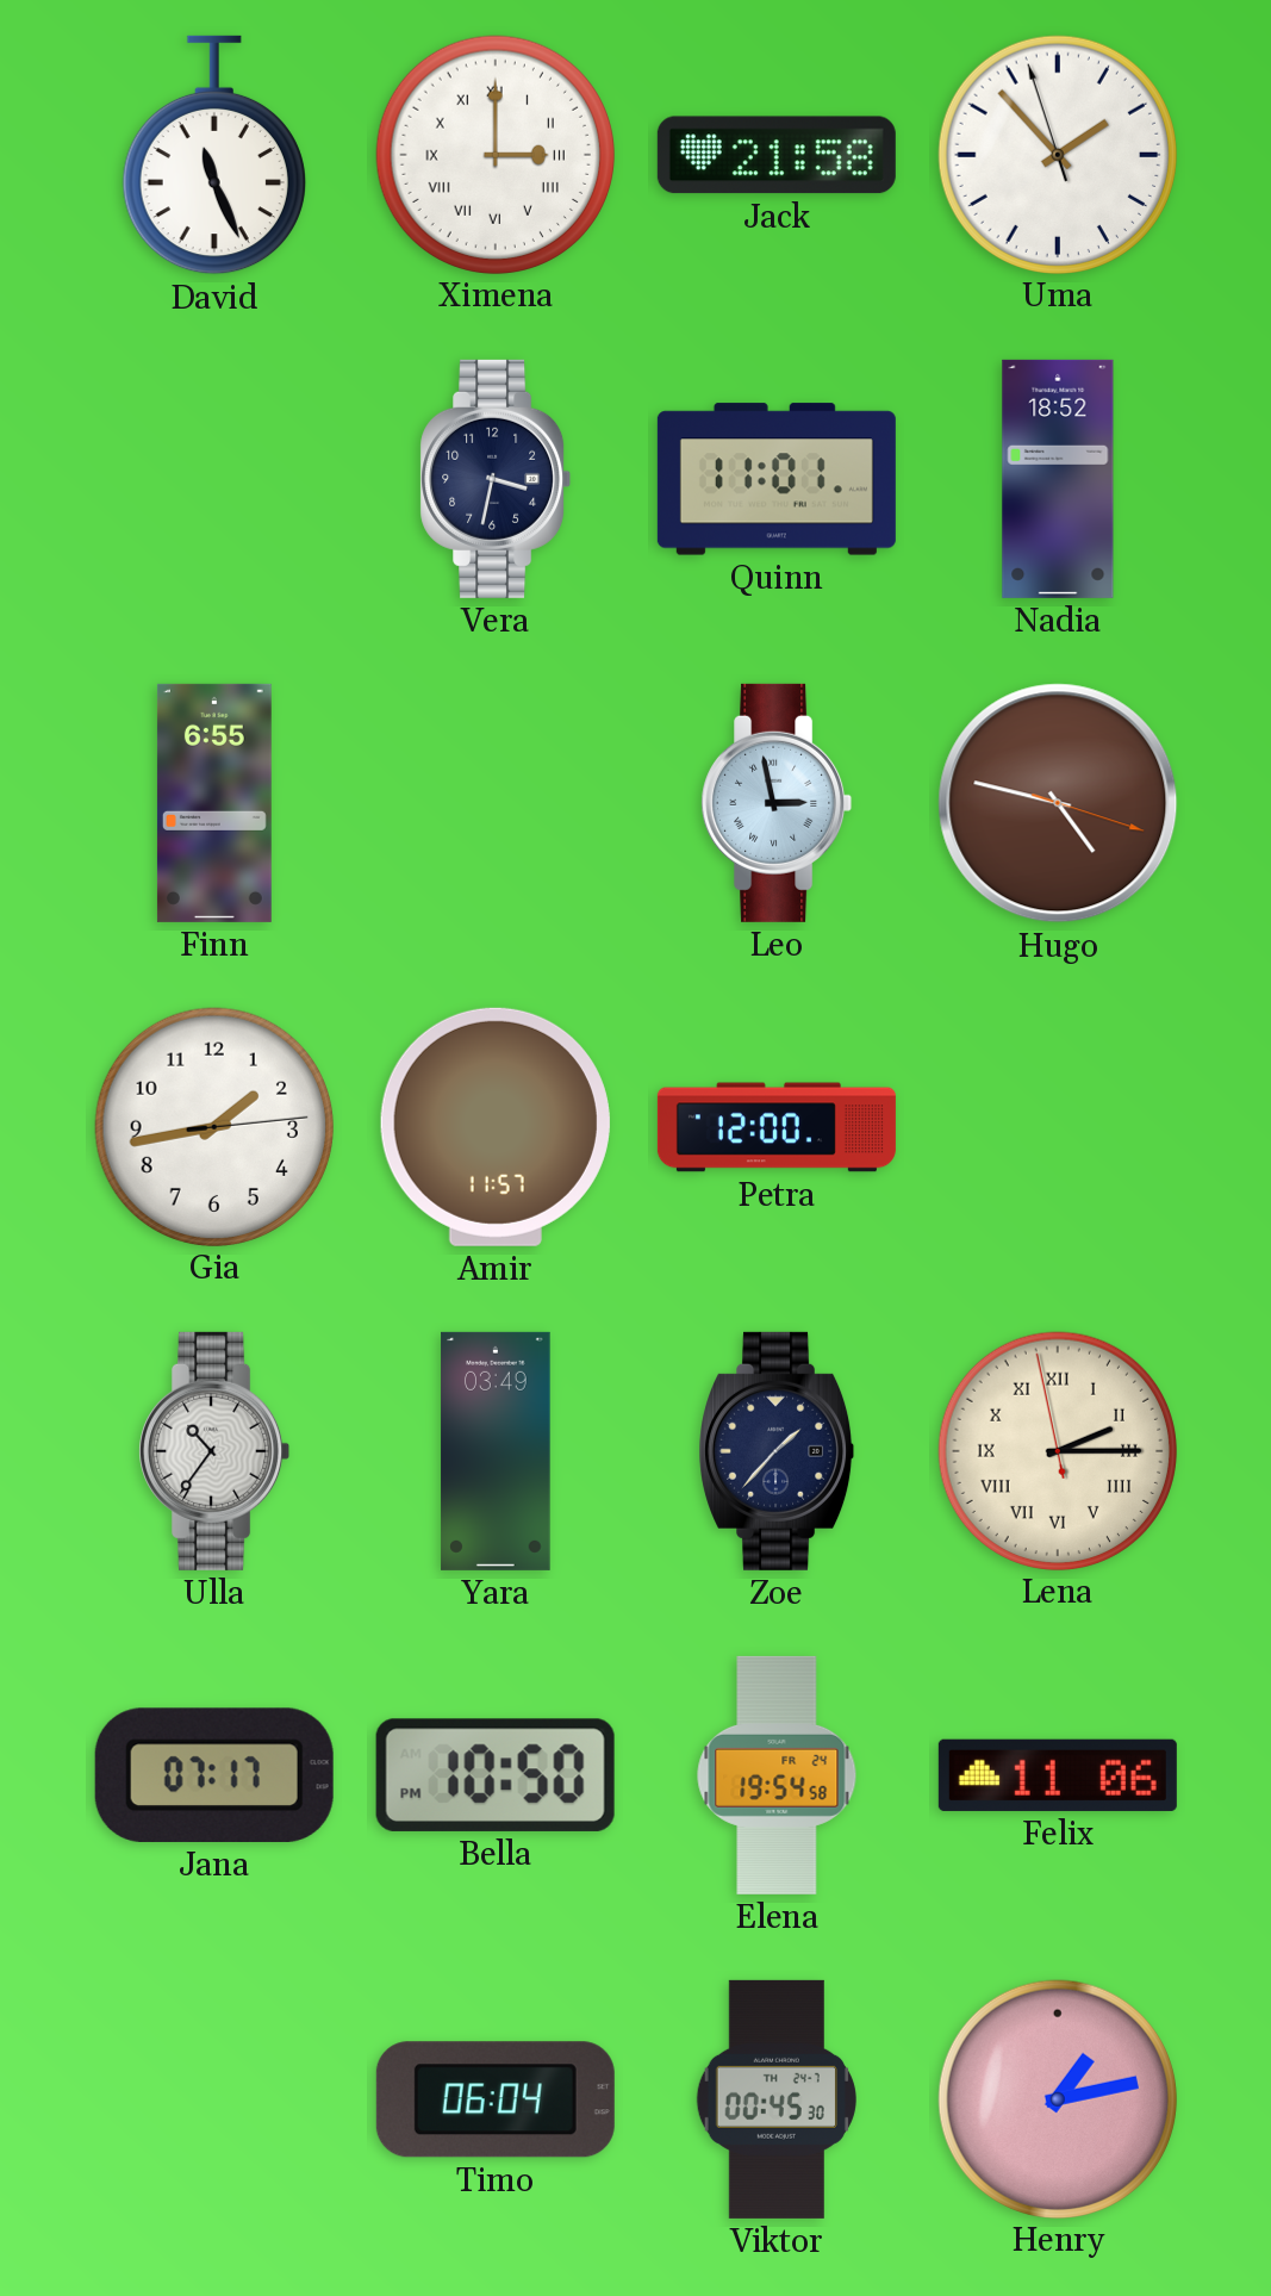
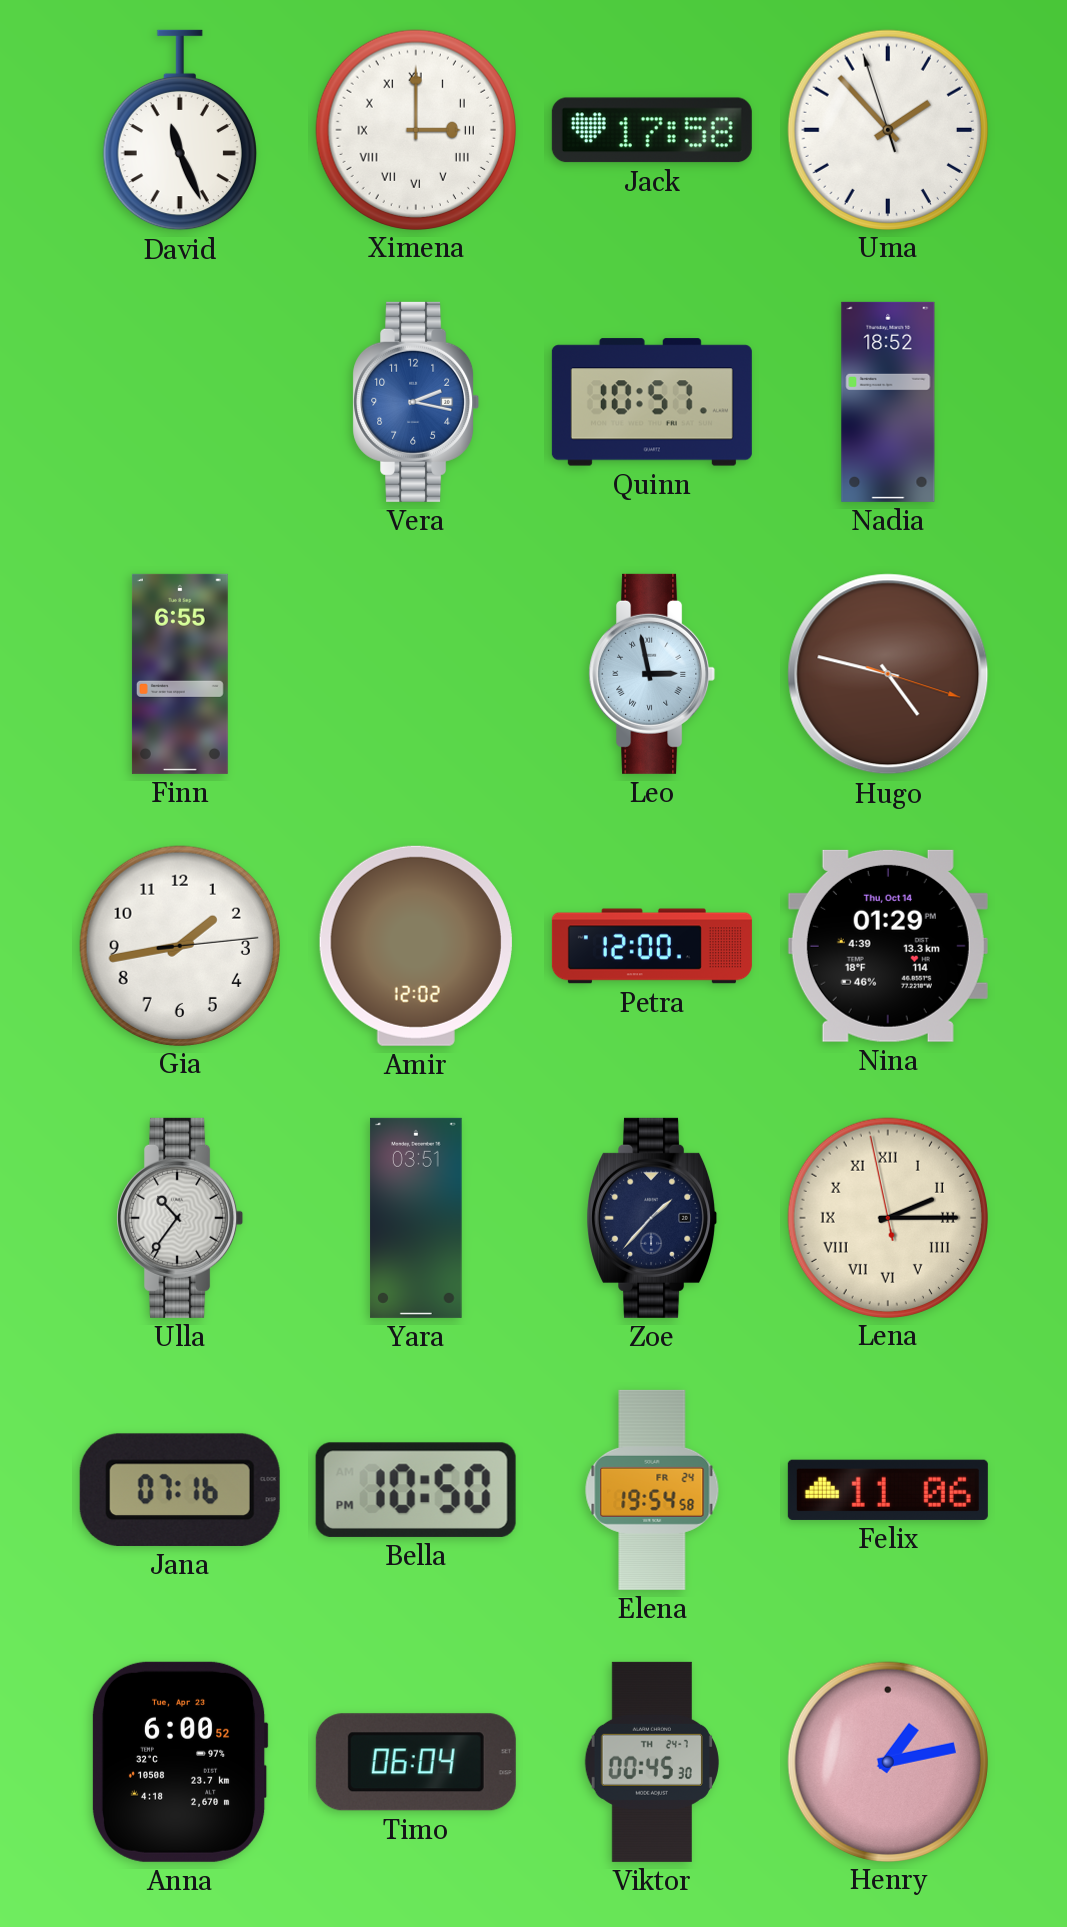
Jack: 21:58 -> 17:58 (652, 130)
Vera: 3:32 -> 2:17 (416, 402)
Vera dial: navy -> blue (416, 402)
Quinn: 11:01 -> 10:57 (652, 402)
Amir: 11:57 -> 12:02 (416, 946)
Nina: none -> 01:29 (888, 946)
Yara: 03:49 -> 03:51 (416, 1218)
Jana: 07:17 -> 07:16 (180, 1490)
Anna: none -> 6:00 (180, 1762)
